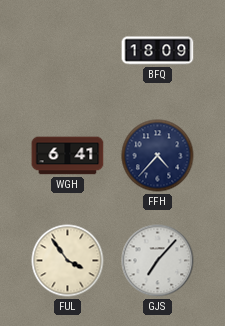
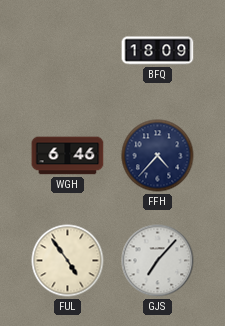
WGH: 6:41 -> 6:46 (68, 156)
FUL: 3:54 -> 4:54 (68, 261)
